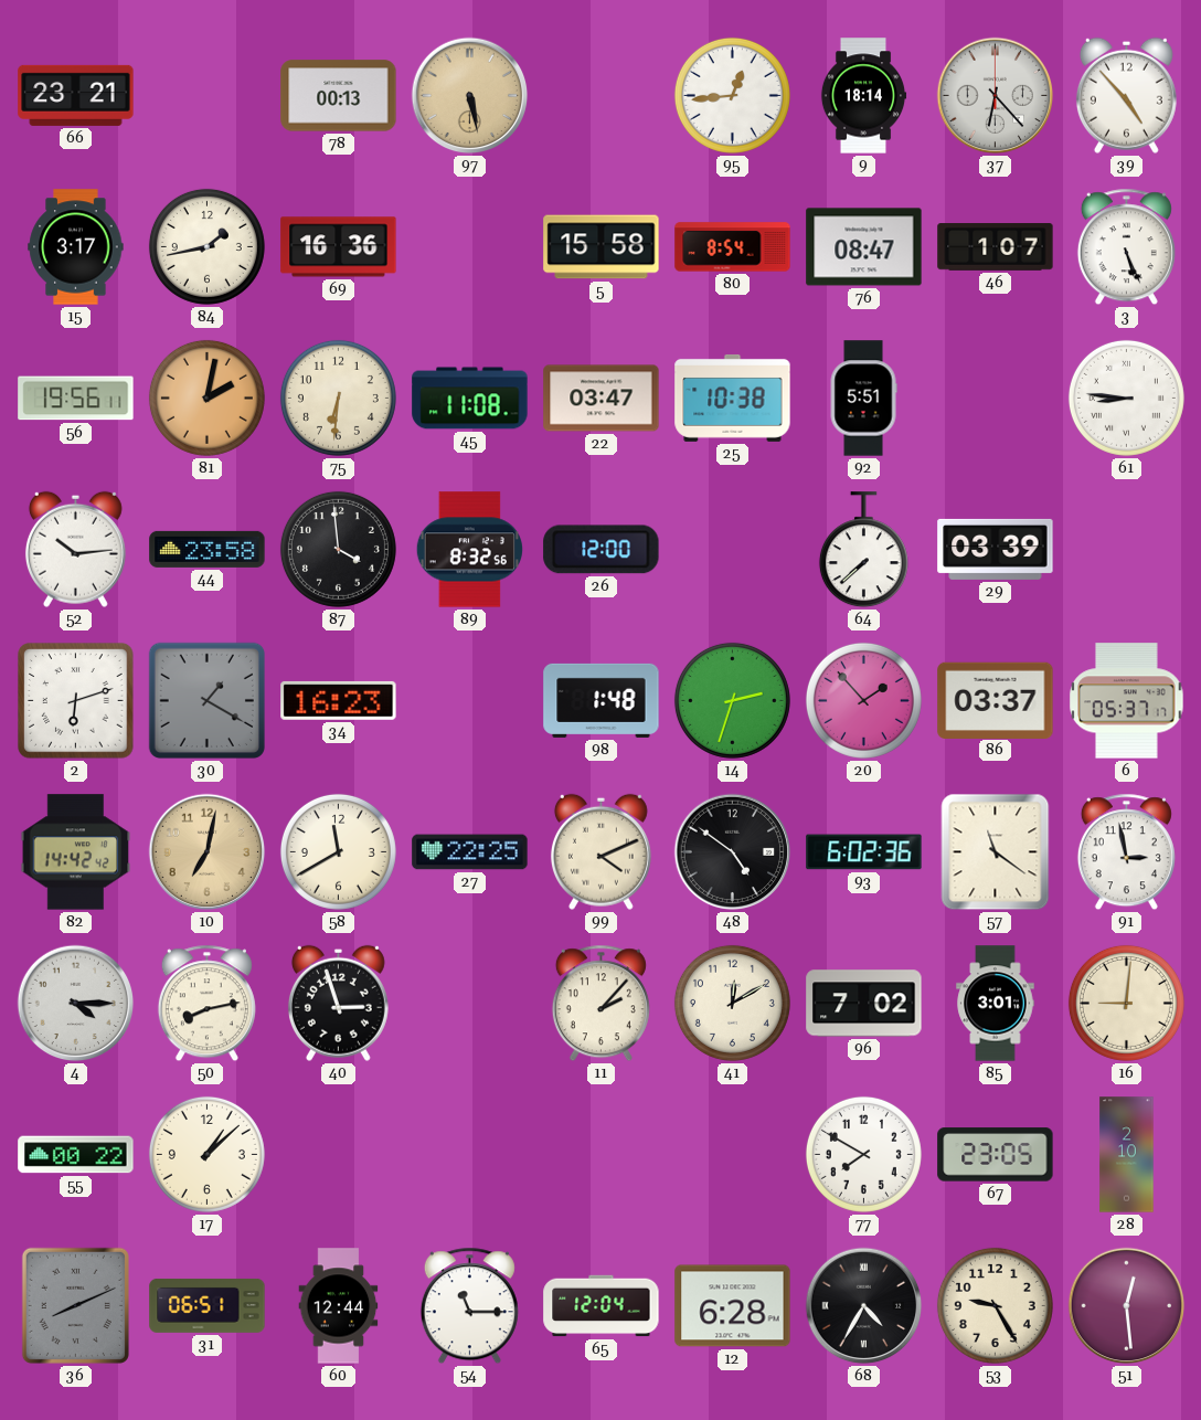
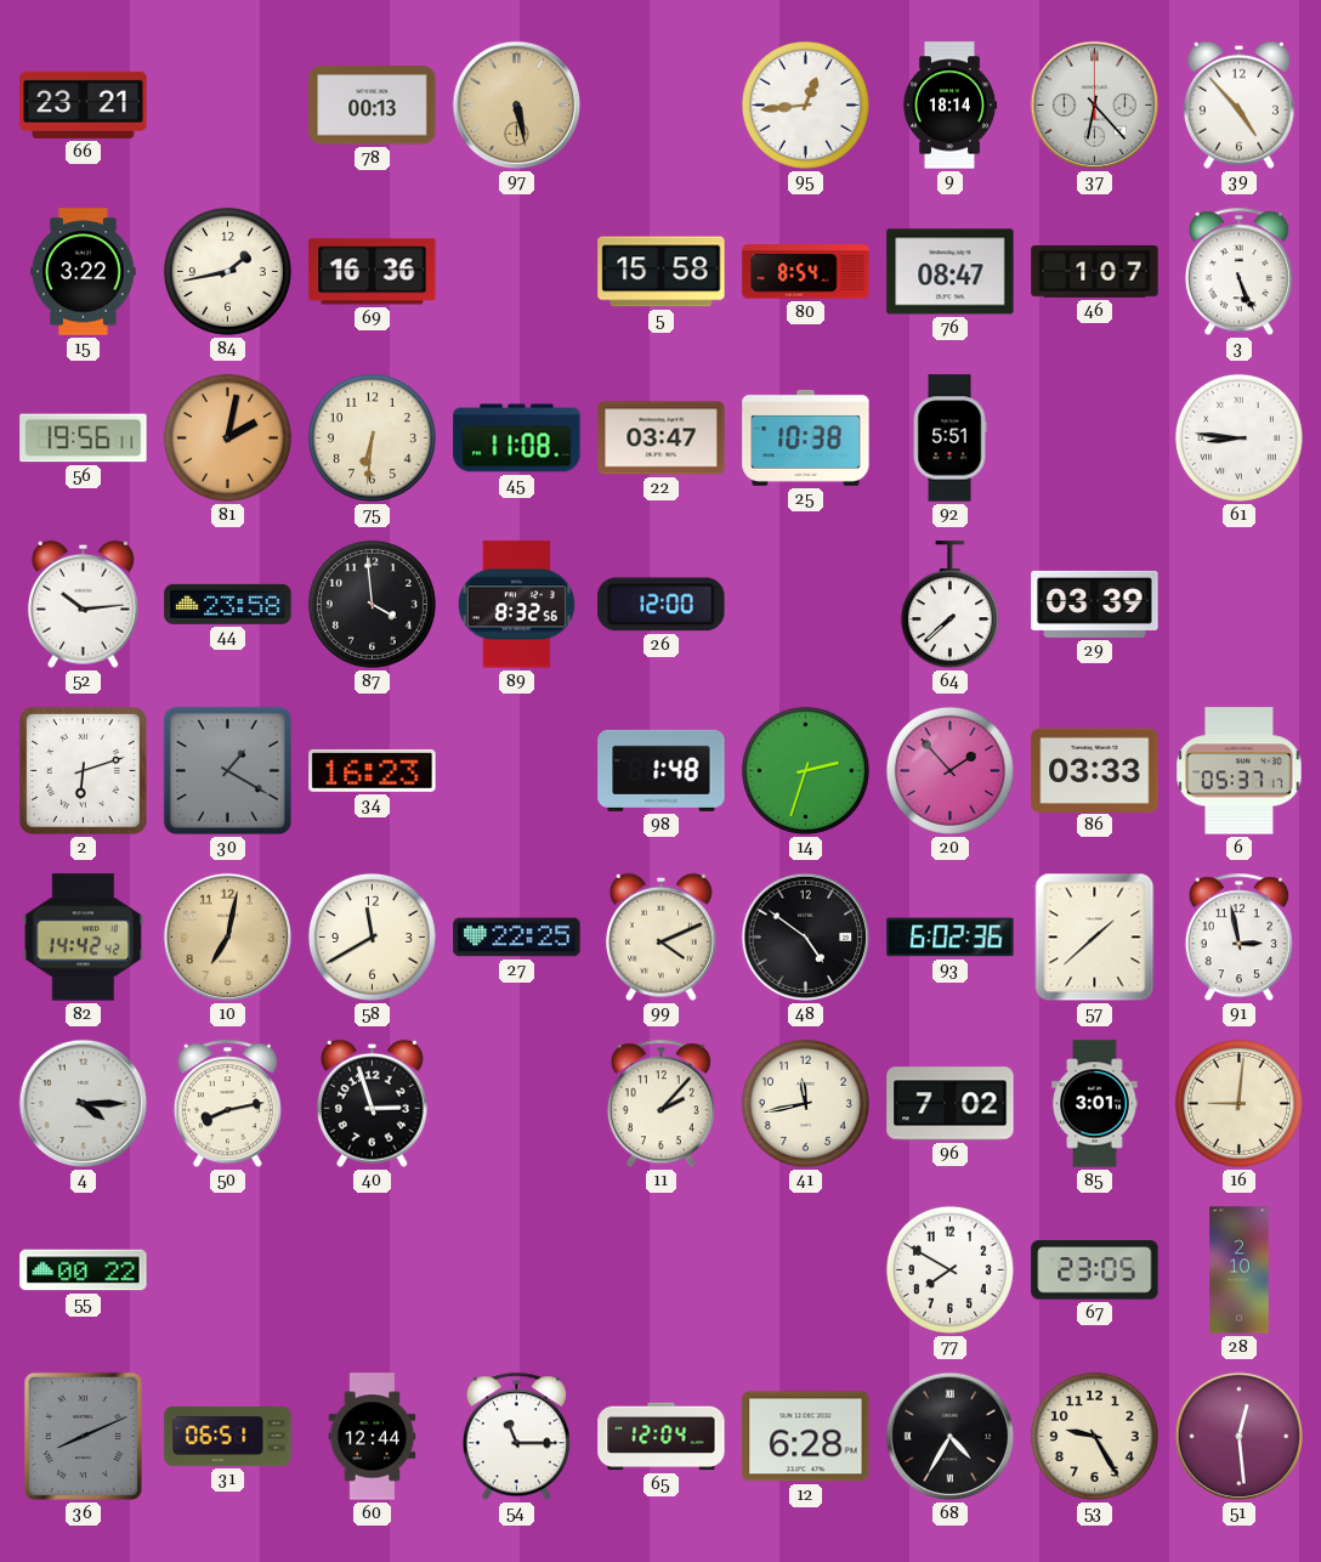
15: 3:17 -> 3:22 (84, 272)
86: 03:37 -> 03:33 (1095, 770)
57: 11:21 -> 1:38 (1095, 938)
41: 12:10 -> 11:43 (805, 1103)
17: 1:08 -> none (206, 1154)
